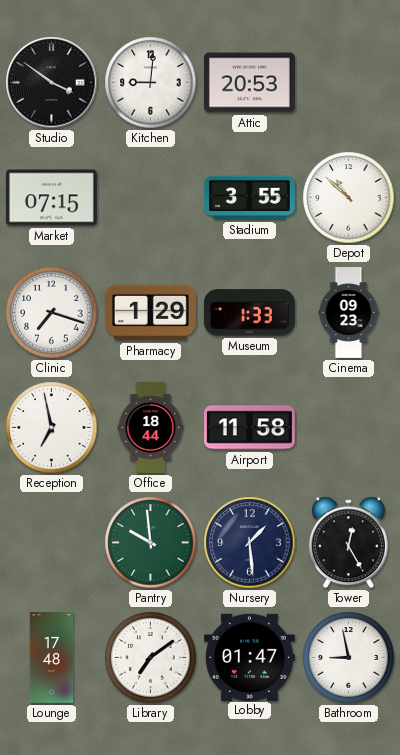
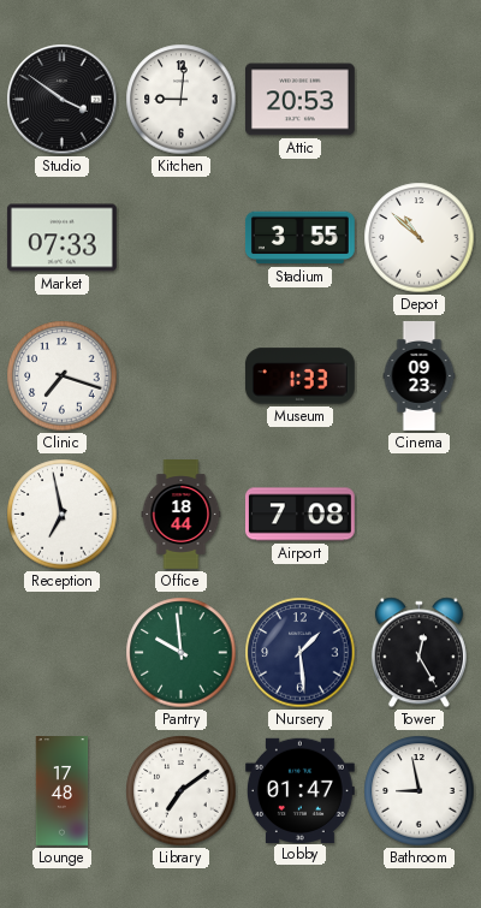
Market: 07:15 -> 07:33 (61, 238)
Pharmacy: 1:29 -> none (150, 313)
Airport: 11:58 -> 7:08 (299, 515)
